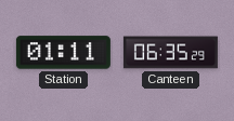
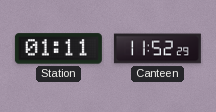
Canteen: 06:35 -> 11:52 (157, 49)
